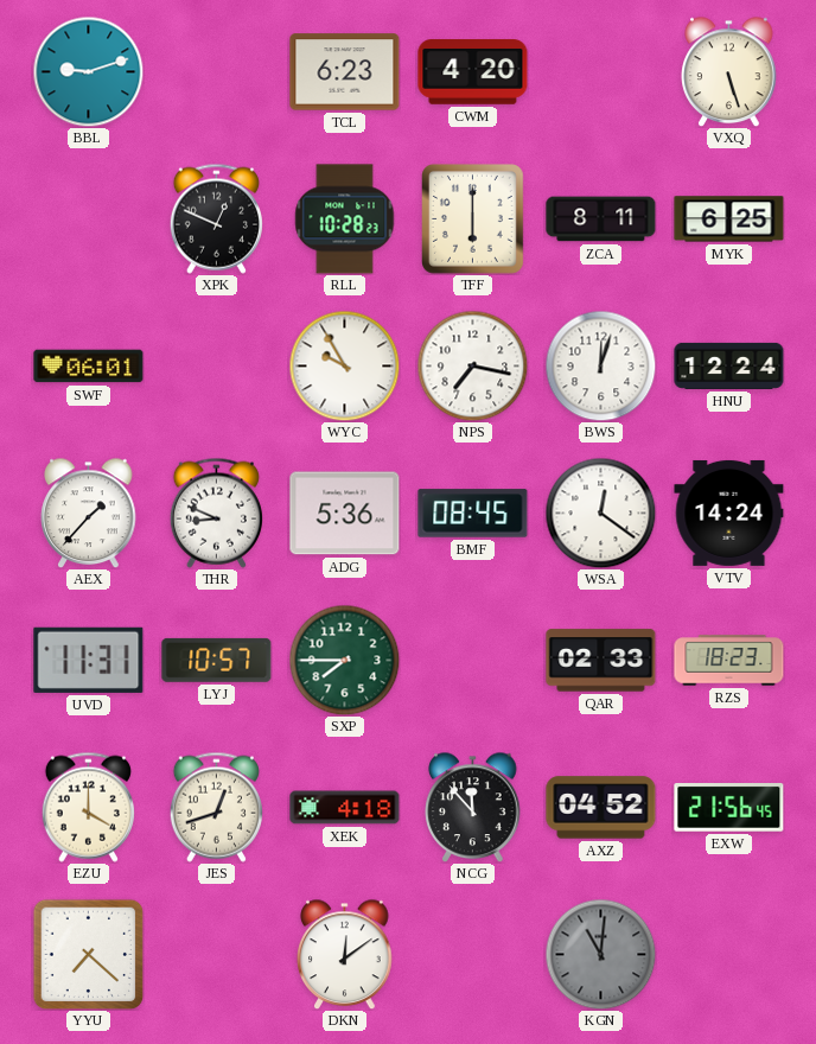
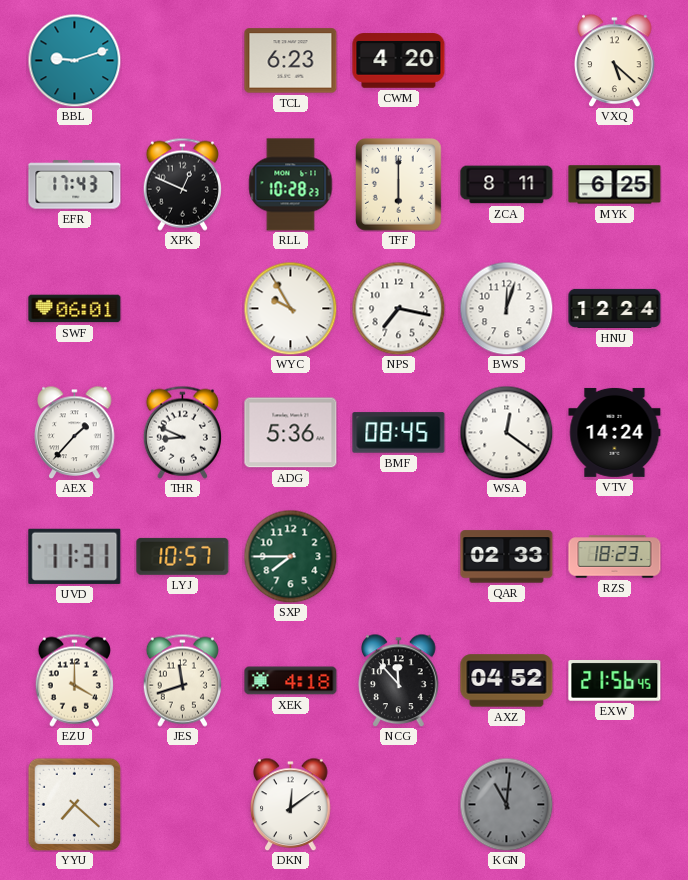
VXQ: 5:27 -> 5:22 (615, 60)
EFR: none -> 17:43 (75, 185)
JES: 12:42 -> 11:42 (182, 680)
